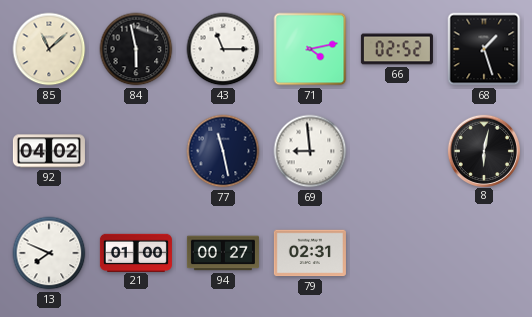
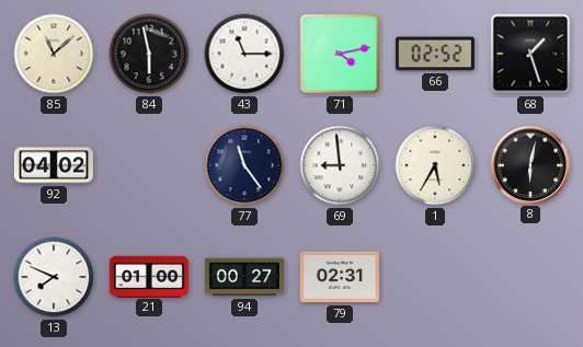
77: 11:28 -> 11:24 (244, 165)
1: none -> 5:35 (435, 165)
